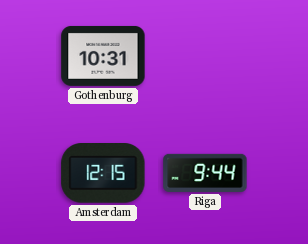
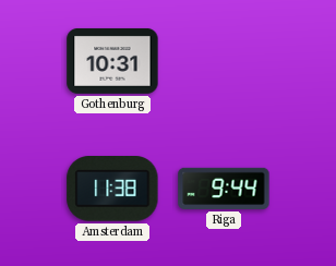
Amsterdam: 12:15 -> 11:38 (112, 189)
